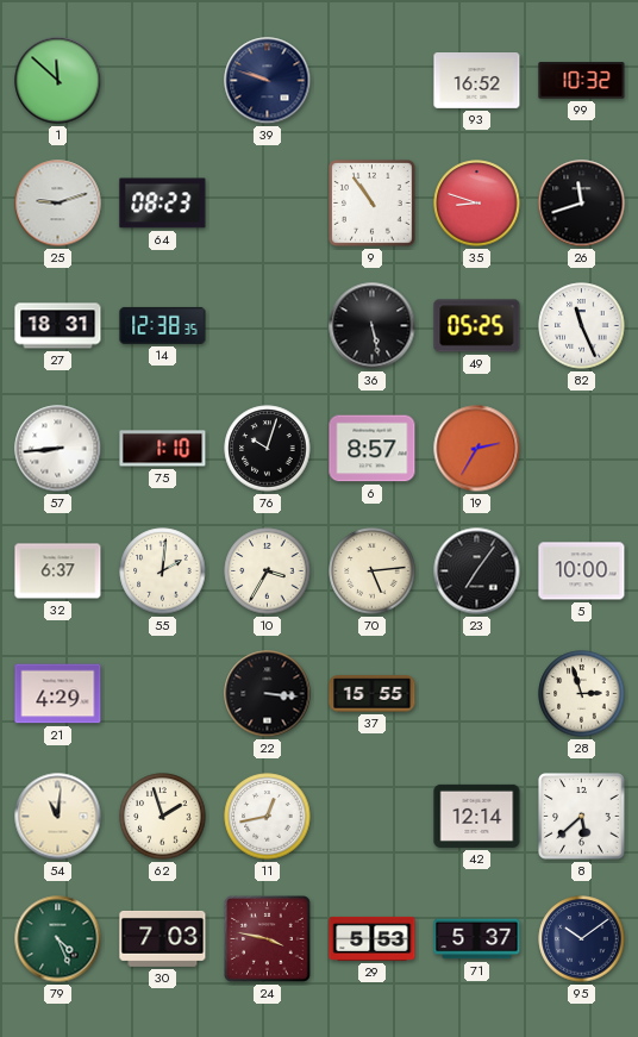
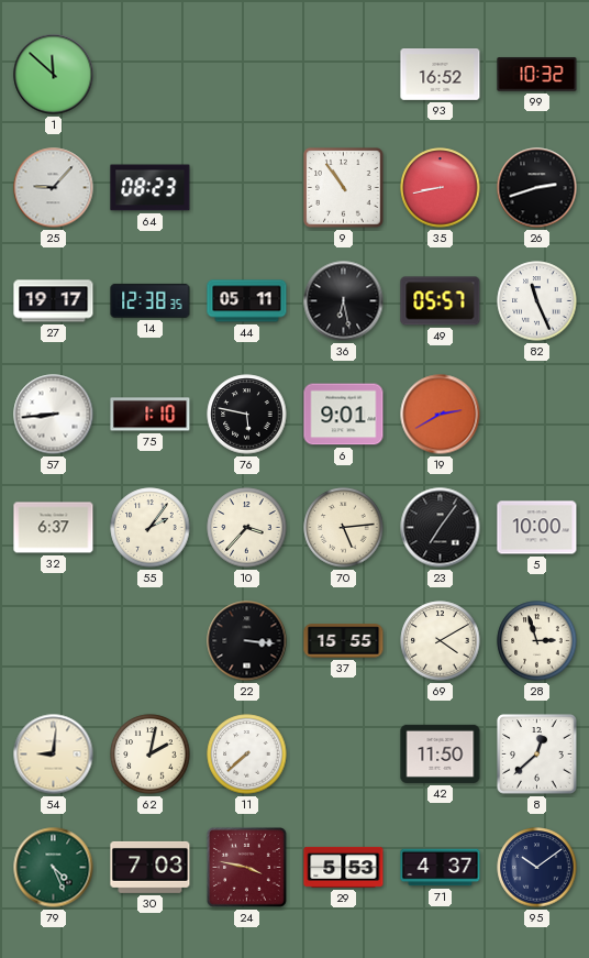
39: 9:48 -> none (268, 81)
25: 9:12 -> 9:07 (54, 188)
35: 8:48 -> 8:43 (441, 188)
26: 11:42 -> 2:42 (537, 188)
27: 18:31 -> 19:17 (54, 301)
44: none -> 05:11 (247, 301)
36: 5:28 -> 6:28 (344, 301)
49: 05:25 -> 05:57 (441, 301)
76: 10:03 -> 5:47 (247, 415)
6: 8:57 -> 9:01 (344, 415)
19: 2:35 -> 2:40 (441, 415)
55: 2:01 -> 2:06 (151, 528)
10: 3:35 -> 3:37 (247, 528)
21: 4:29 -> none (58, 694)
69: none -> 4:10 (441, 641)
54: 11:01 -> 9:01 (54, 755)
62: 1:57 -> 2:02 (151, 755)
11: 12:43 -> 7:38 (247, 755)
42: 12:14 -> 11:50 (441, 753)
8: 5:38 -> 12:38 (537, 755)
71: 5:37 -> 4:37 (441, 868)
